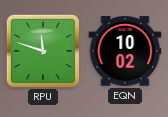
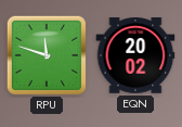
EQN: 10:02 -> 20:02 (135, 55)
